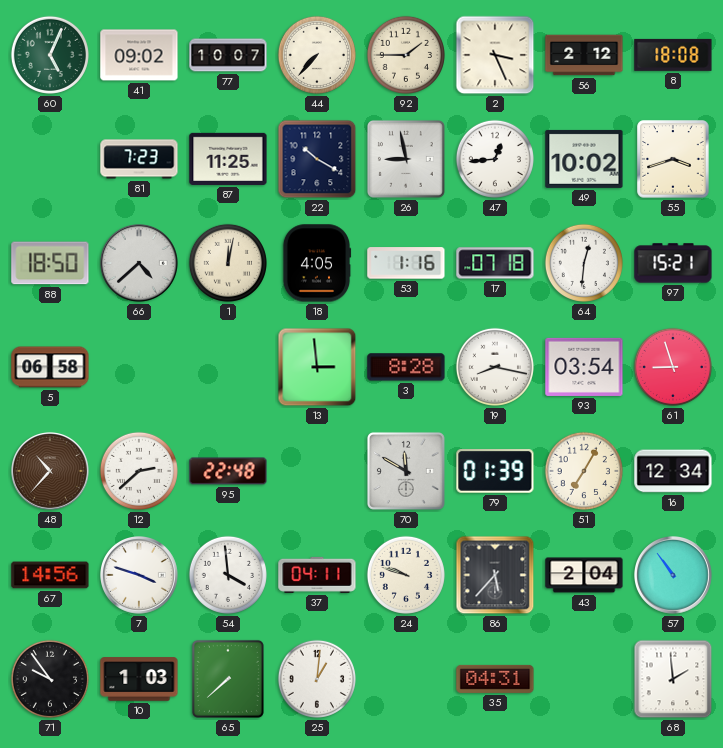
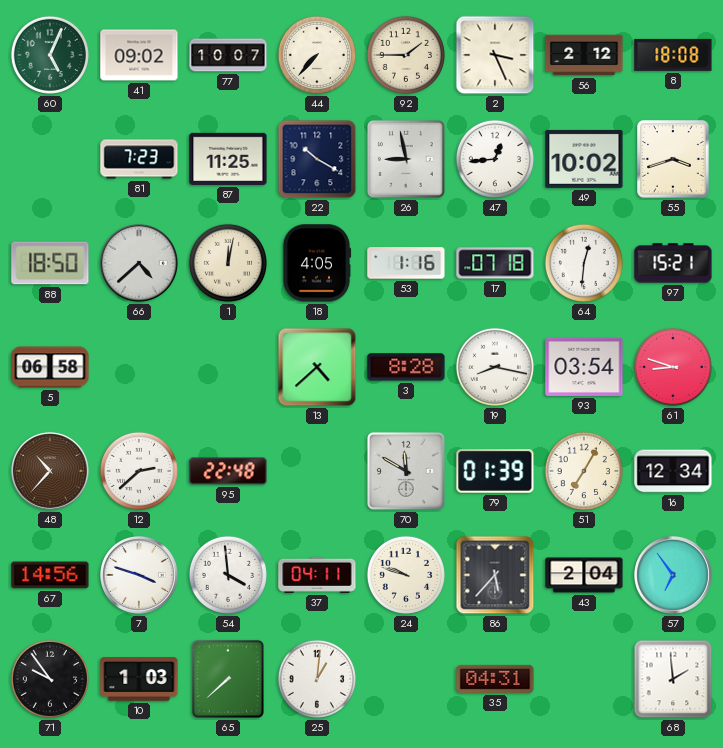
13: 2:59 -> 4:38 (317, 367)
61: 8:57 -> 8:48 (673, 367)
57: 10:54 -> 6:54 (674, 576)
